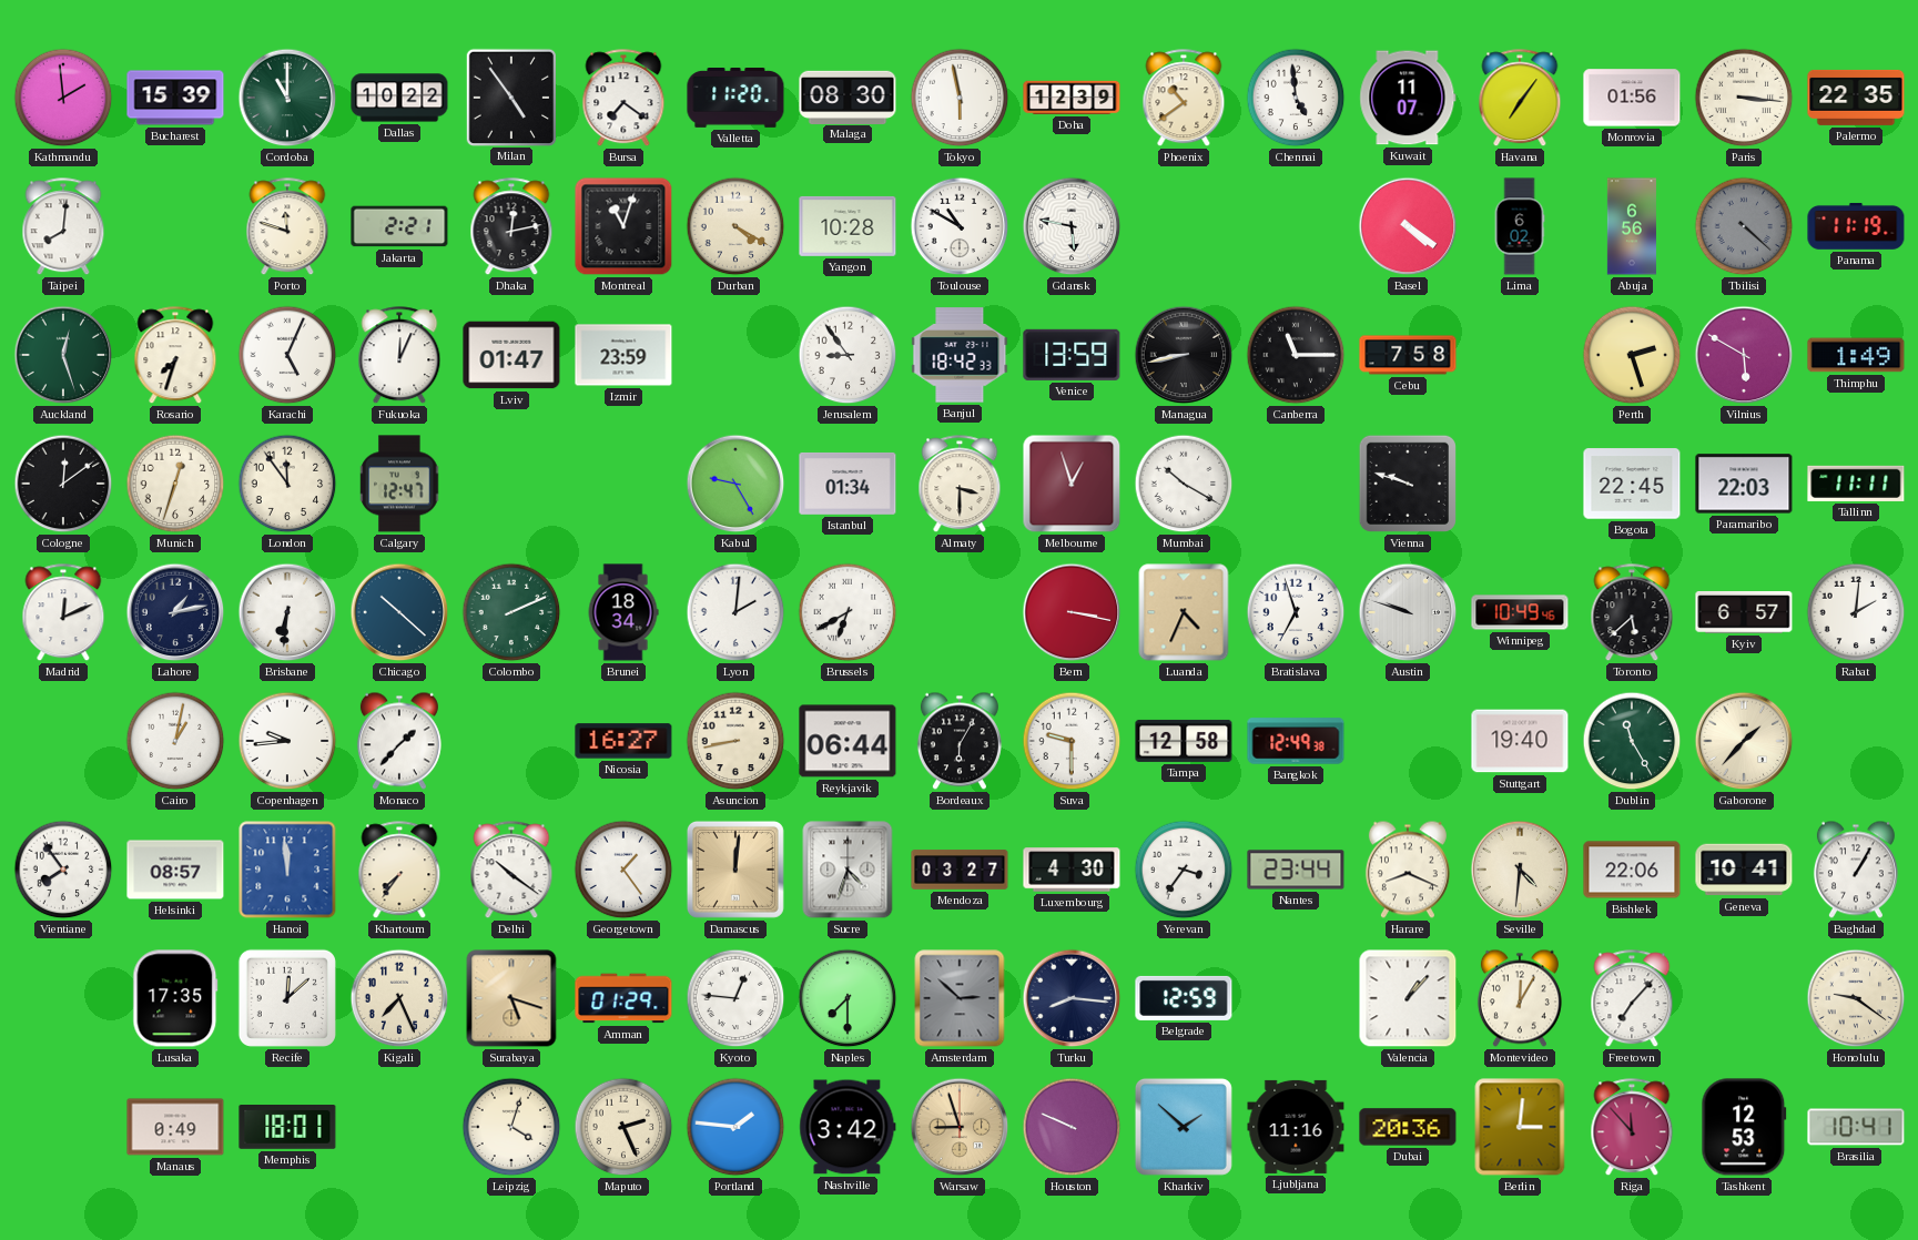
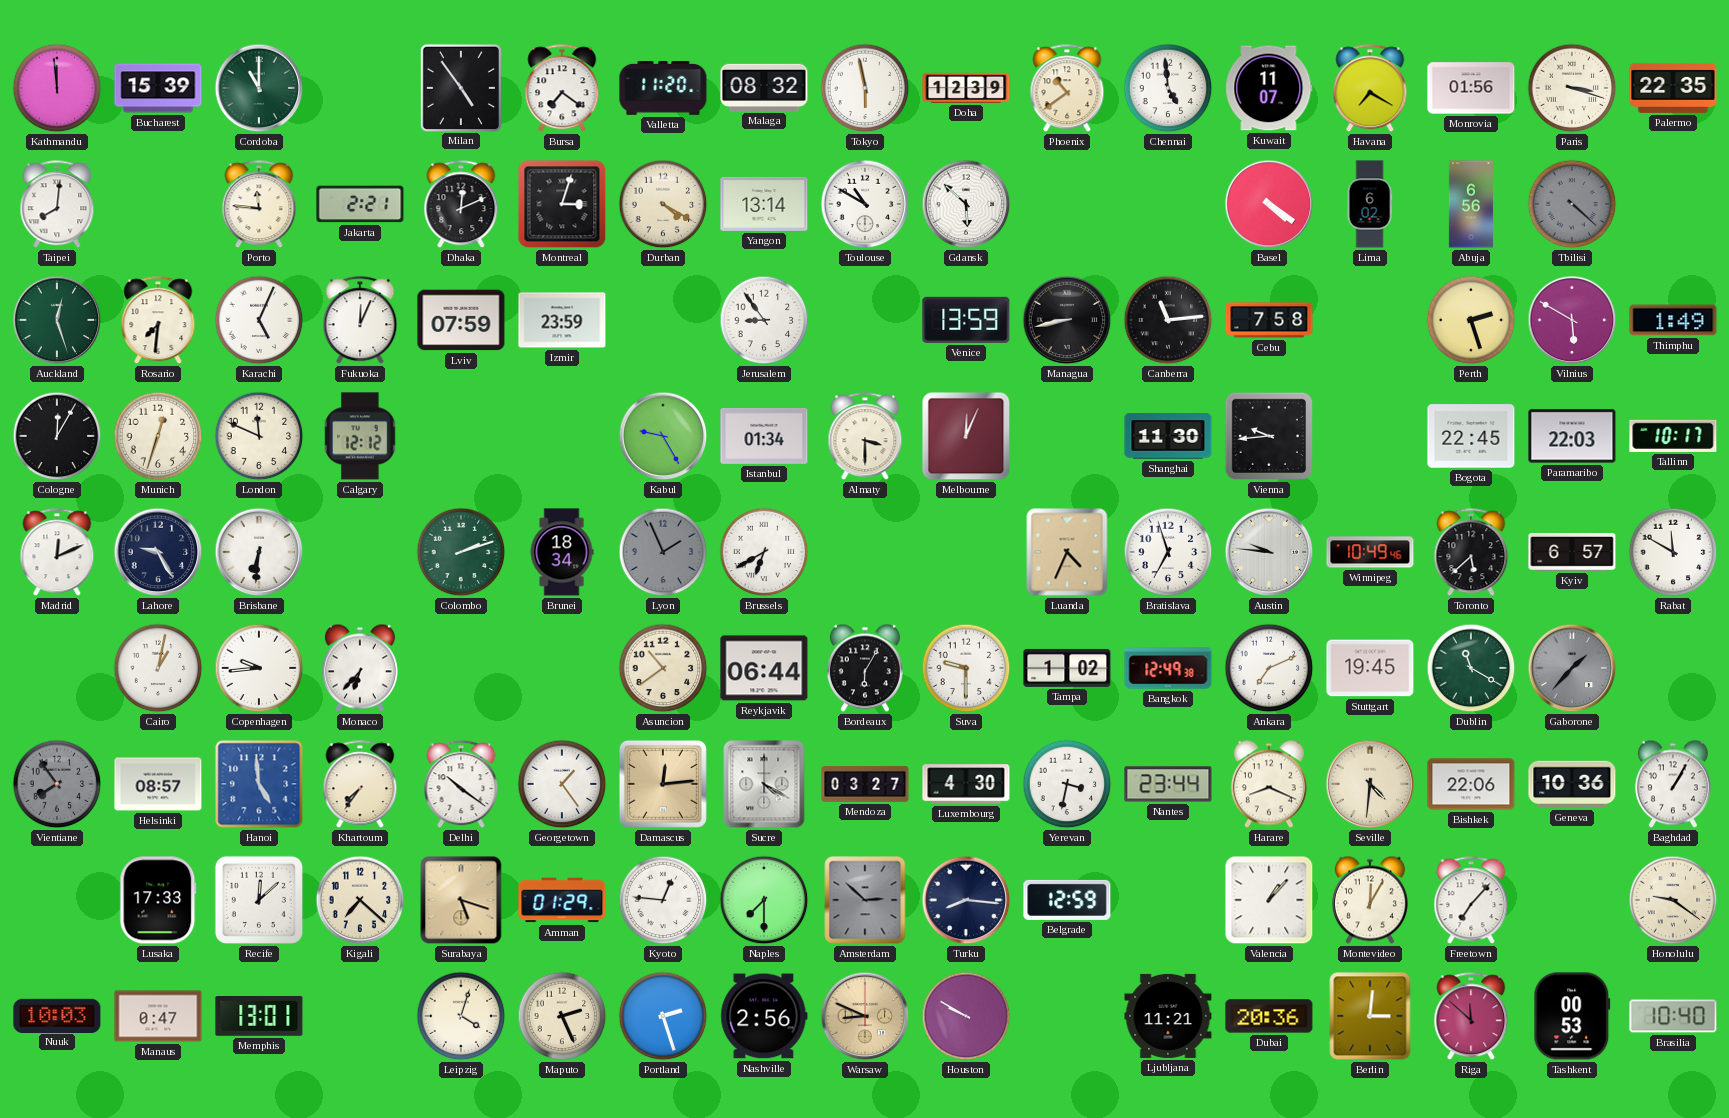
Kathmandu: 1:59 -> 11:59 (57, 88)
Dallas: 10:22 -> none (399, 98)
Malaga: 08:30 -> 08:32 (764, 87)
Havana: 7:06 -> 7:20 (1370, 89)
Paris: 3:16 -> 3:18 (1572, 88)
Porto: 11:48 -> 11:46 (259, 205)
Dhaka: 12:13 -> 12:11 (461, 205)
Montreal: 11:03 -> 3:03 (562, 204)
Yangon: 10:28 -> 13:14 (764, 204)
Gdansk: 5:47 -> 5:52 (966, 204)
Panama: 11:19 -> none (1856, 226)
Rosario: 7:33 -> 7:31 (158, 321)
Lviv: 01:47 -> 07:59 (461, 320)
Banjul: 18:42 -> none (960, 355)
Canberra: 11:15 -> 11:14 (1168, 320)
Cologne: 12:09 -> 12:05 (57, 436)
London: 11:54 -> 11:49 (259, 436)
Calgary: 12:47 -> 12:12 (360, 436)
Melbourne: 12:57 -> 12:04 (966, 436)
Mumbai: 10:20 -> none (1184, 484)
Shanghai: none -> 11:30 (1168, 436)
Vienna: 9:48 -> 9:44 (1269, 436)
Tallinn: 11:11 -> 10:17 (1673, 436)
Lahore: 1:13 -> 9:25 (158, 552)
Chicago: 10:22 -> none (399, 612)
Colombo: 2:11 -> 2:12 (461, 552)
Lyon: 2:01 -> 1:56 (663, 552)
Lyon dial: white -> grey (663, 552)
Bern: 3:17 -> none (1072, 612)
Austin: 9:48 -> 9:46 (1269, 552)
Rabat: 2:01 -> 11:50 (1673, 552)
Monaco: 1:37 -> 6:37 (360, 668)
Nicosia: 16:27 -> none (623, 741)
Asuncion: 8:43 -> 10:39 (663, 668)
Tampa: 12:58 -> 1:02 (1067, 668)
Ankara: none -> 7:11 (1269, 668)
Stuttgart: 19:40 -> 19:45 (1370, 668)
Dublin: 11:25 -> 11:20 (1471, 668)
Gaborone dial: cream -> grey (1572, 668)
Vientiane dial: white -> grey (57, 784)
Hanoi: 11:59 -> 4:59 (259, 784)
Damascus: 12:01 -> 12:14 (663, 784)
Sucre: 4:33 -> 4:20 (764, 784)
Yerevan: 3:36 -> 3:32 (1067, 784)
Geneva: 10:41 -> 10:36 (1572, 784)
Lusaka: 17:35 -> 17:33 (158, 900)
Kigali: 7:26 -> 7:22 (360, 900)
Nuuk: none -> 10:03 (57, 1015)
Manaus: 0:49 -> 0:47 (158, 1016)
Memphis: 18:01 -> 13:01 (259, 1017)
Portland: 1:46 -> 2:27 (663, 1016)
Nashville: 3:42 -> 2:56 (764, 1016)
Warsaw: 8:57 -> 8:49 (865, 1016)
Houston: 9:49 -> 9:50 (966, 1016)
Kharkiv: 1:52 -> none (1184, 1127)
Ljubljana: 11:16 -> 11:21 (1168, 1016)
Riga: 11:53 -> 11:52 (1471, 1017)
Tashkent: 12:53 -> 00:53 (1572, 1016)
Brasilia: 10:41 -> 10:40 (1673, 1016)
